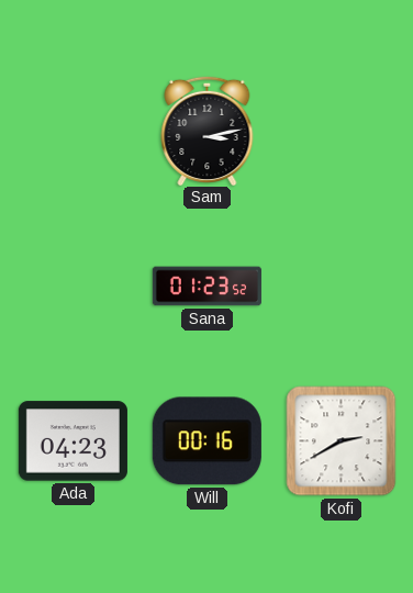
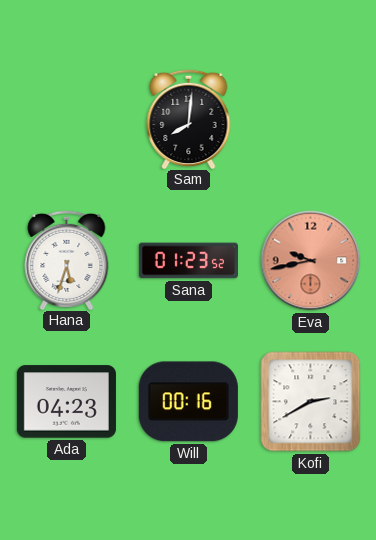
Sam: 3:13 -> 8:01 (189, 118)
Hana: none -> 5:33 (67, 259)
Eva: none -> 9:43 (311, 261)
